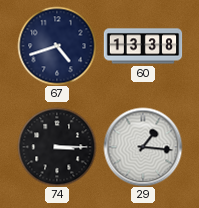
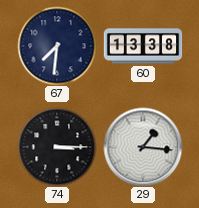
67: 4:42 -> 7:31 (57, 46)
